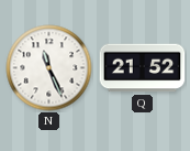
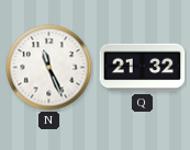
Q: 21:52 -> 21:32 (143, 68)
